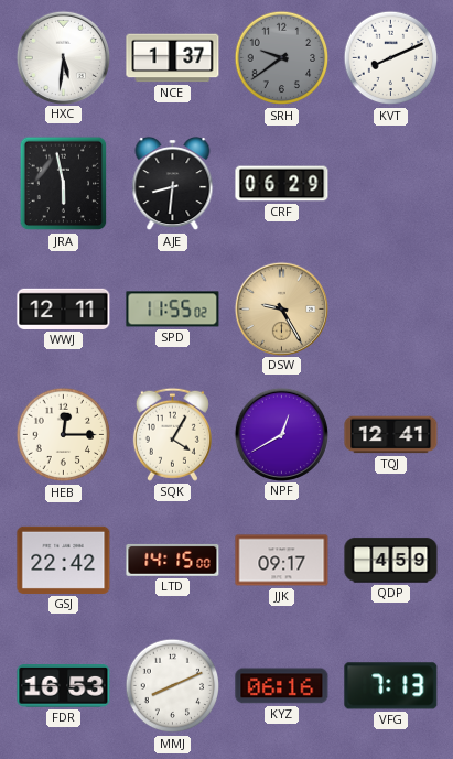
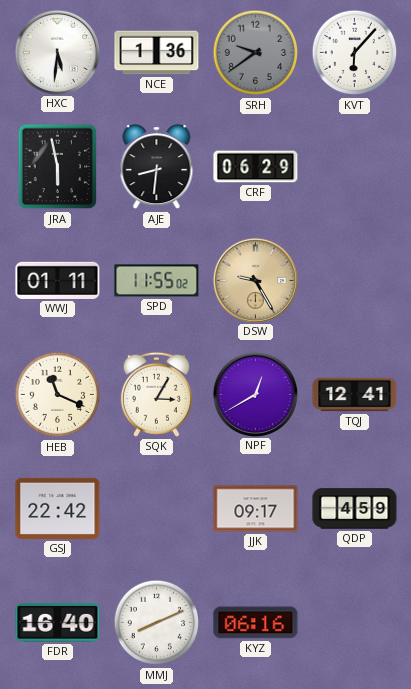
NCE: 1:37 -> 1:36 (157, 53)
KVT: 8:11 -> 6:07 (355, 53)
WWJ: 12:11 -> 01:11 (58, 280)
HEB: 12:15 -> 11:19 (58, 395)
SQK: 4:05 -> 3:05 (156, 394)
LTD: 14:15 -> none (173, 560)
FDR: 16:53 -> 16:40 (58, 623)
VFG: 7:13 -> none (391, 686)
